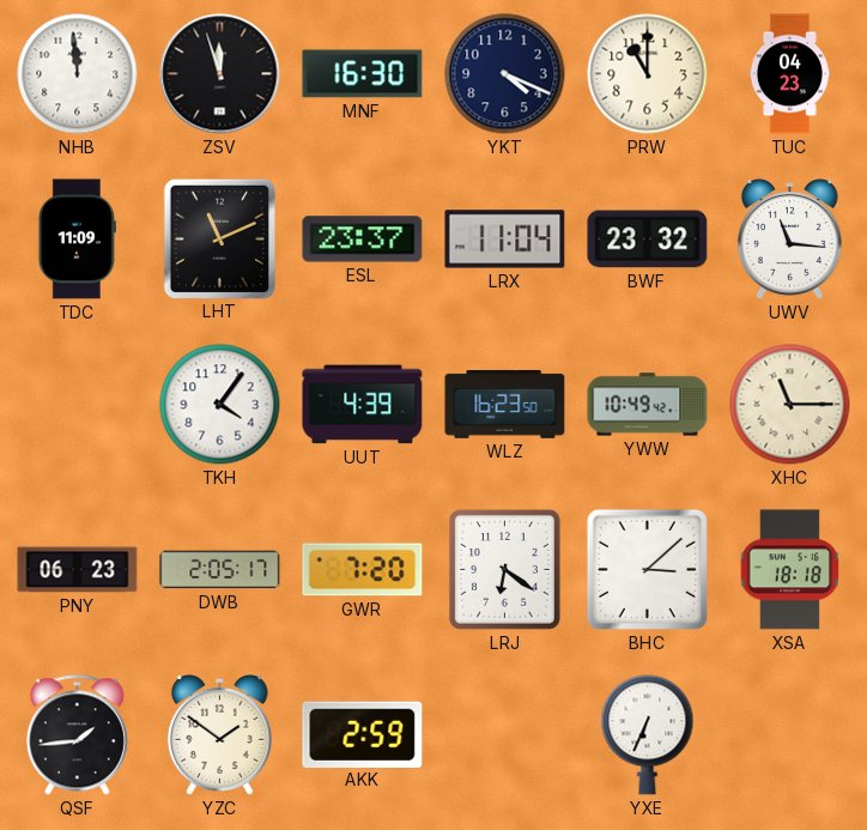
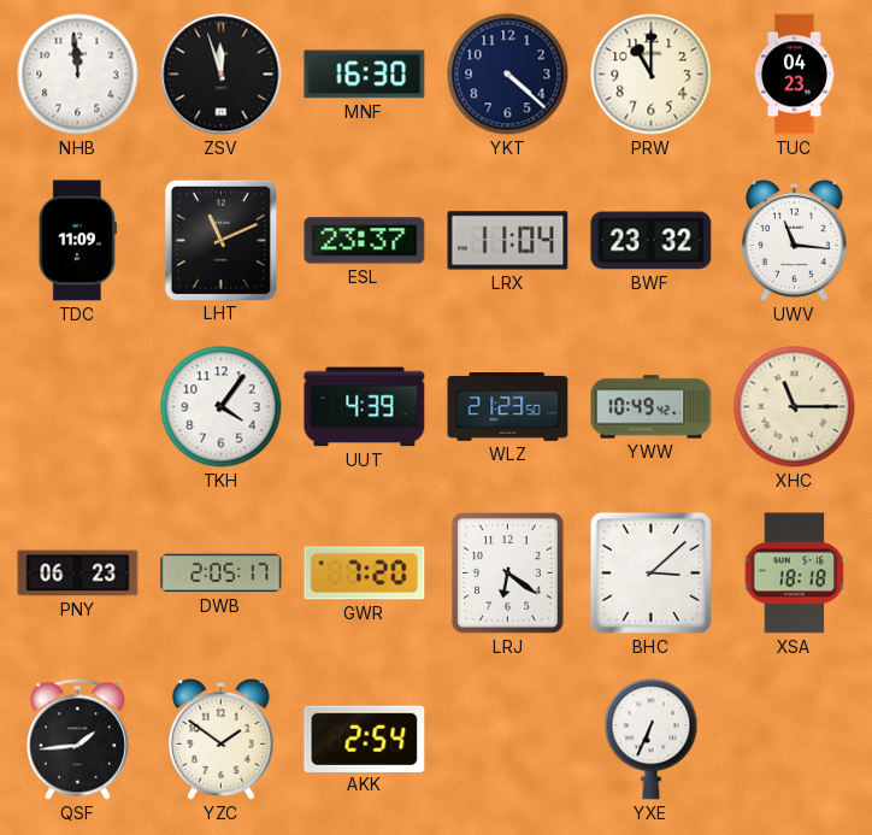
YKT: 4:19 -> 4:22 (508, 75)
WLZ: 16:23 -> 21:23 (508, 406)
AKK: 2:59 -> 2:54 (365, 739)
